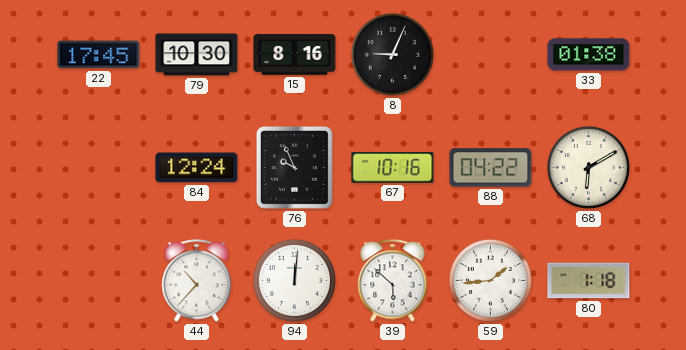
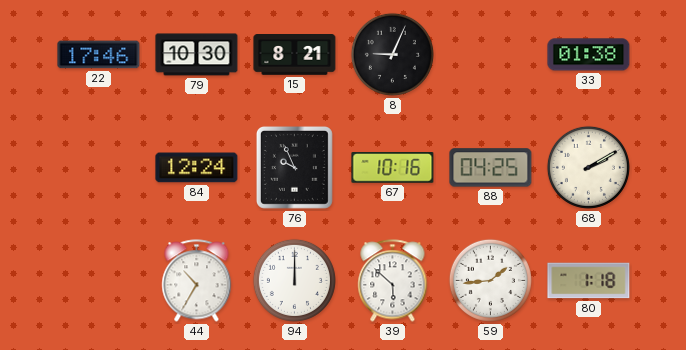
22: 17:45 -> 17:46 (99, 55)
15: 8:16 -> 8:21 (295, 55)
88: 04:22 -> 04:25 (491, 168)
68: 6:10 -> 2:10 (588, 167)
44: 10:37 -> 10:35 (197, 281)
94: 12:01 -> 12:00 (294, 280)
